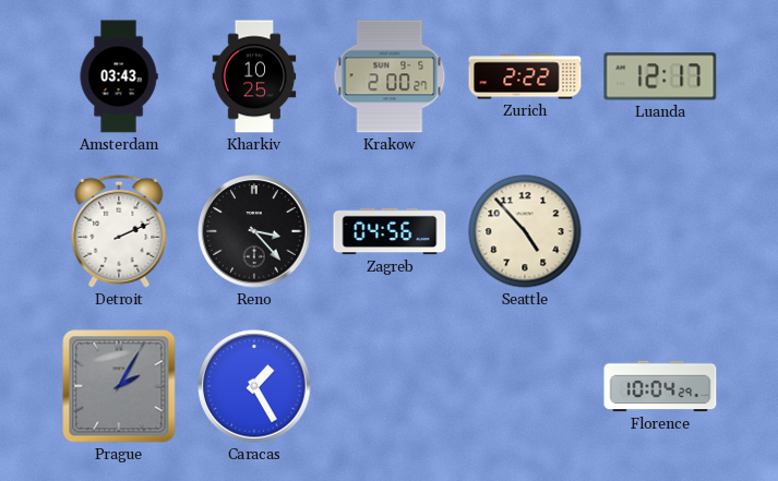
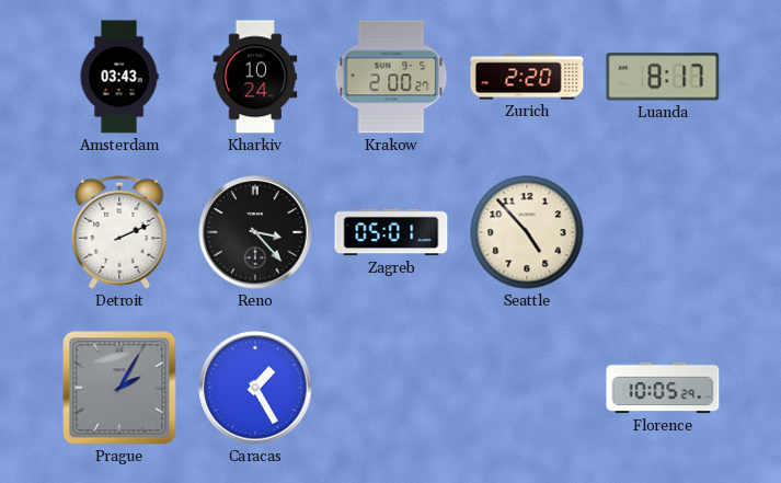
Kharkiv: 10:25 -> 10:24 (255, 77)
Zurich: 2:22 -> 2:20 (527, 77)
Luanda: 12:17 -> 8:17 (663, 77)
Zagreb: 04:56 -> 05:01 (391, 232)
Florence: 10:04 -> 10:05 (663, 388)
